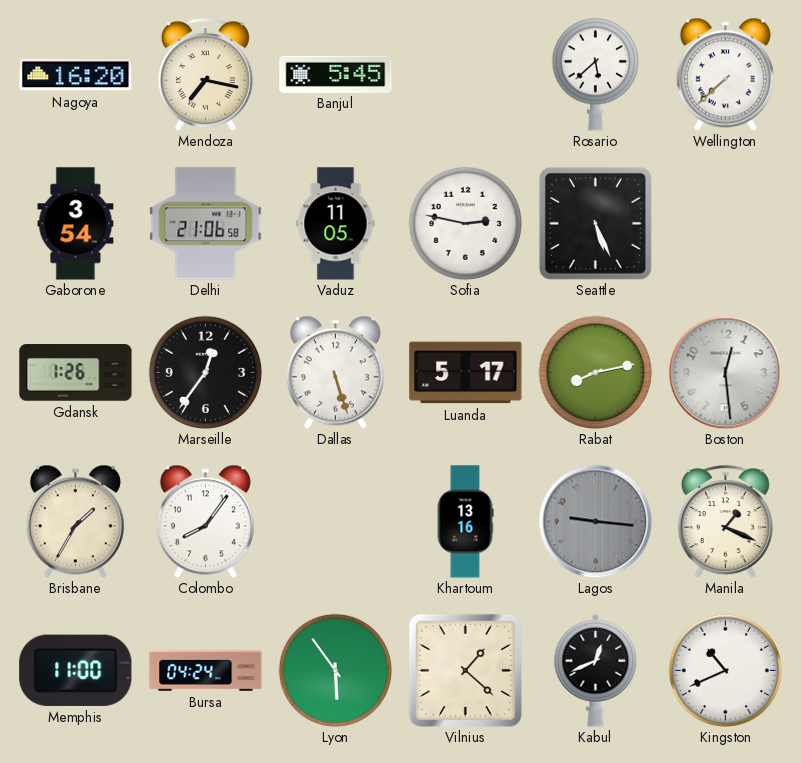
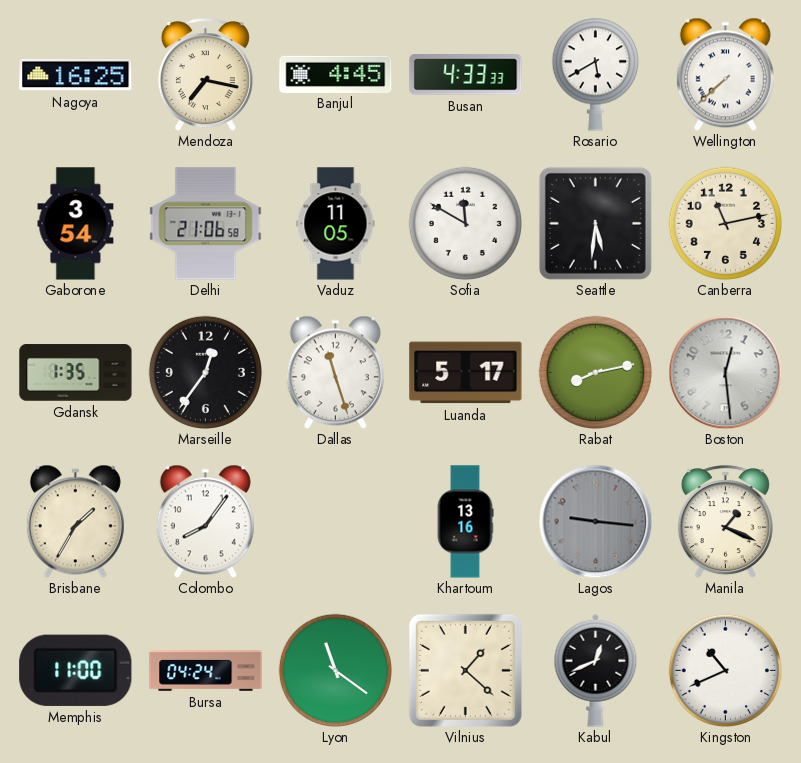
Nagoya: 16:20 -> 16:25 (76, 75)
Banjul: 5:45 -> 4:45 (336, 74)
Busan: none -> 4:33 (466, 75)
Rosario: 5:38 -> 5:40 (595, 74)
Sofia: 2:47 -> 11:50 (465, 223)
Seattle: 5:26 -> 5:31 (595, 223)
Canberra: none -> 11:13 (725, 223)
Gdansk: 1:26 -> 1:35 (76, 373)
Dallas: 5:27 -> 11:27 (335, 372)
Lyon: 5:54 -> 11:21 (335, 670)
